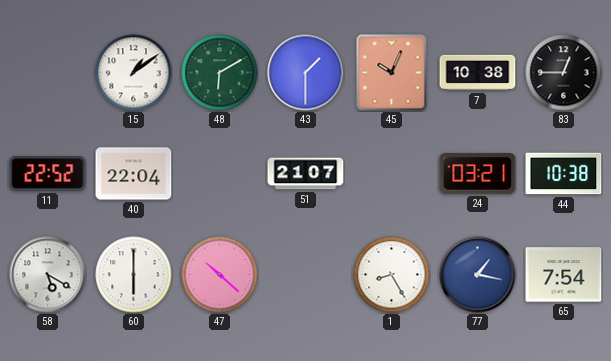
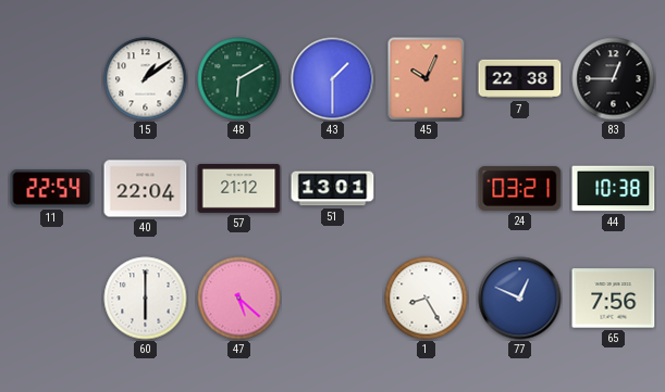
7: 10:38 -> 22:38 (520, 79)
11: 22:52 -> 22:54 (52, 189)
57: none -> 21:12 (239, 188)
51: 21:07 -> 13:01 (333, 189)
58: 5:20 -> none (48, 275)
47: 10:22 -> 5:22 (239, 299)
77: 1:17 -> 12:49 (520, 299)
65: 7:54 -> 7:56 (614, 299)
